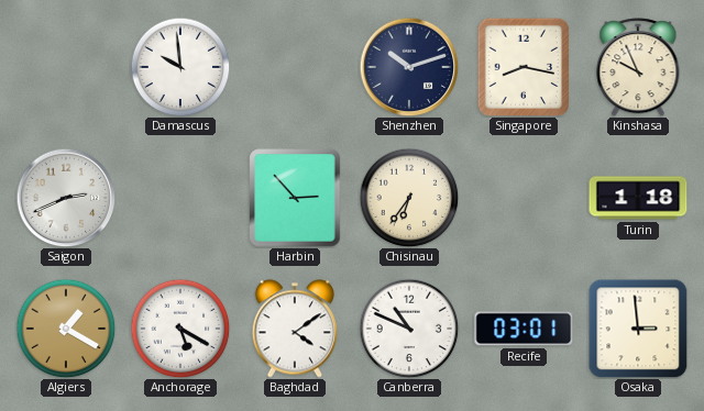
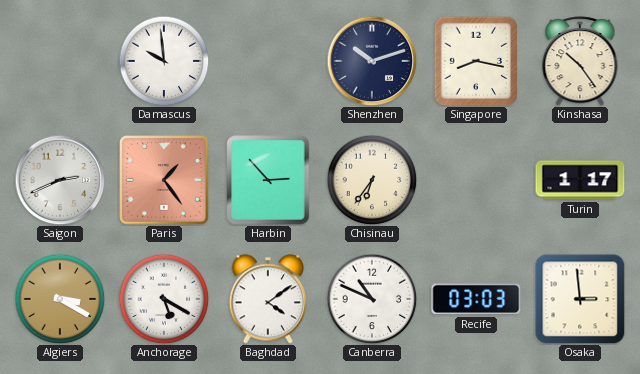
Kinshasa: 9:56 -> 10:24 (580, 61)
Paris: none -> 1:24 (164, 180)
Turin: 1:18 -> 1:17 (580, 180)
Algiers: 1:20 -> 3:20 (60, 299)
Recife: 03:01 -> 03:03 (476, 299)
